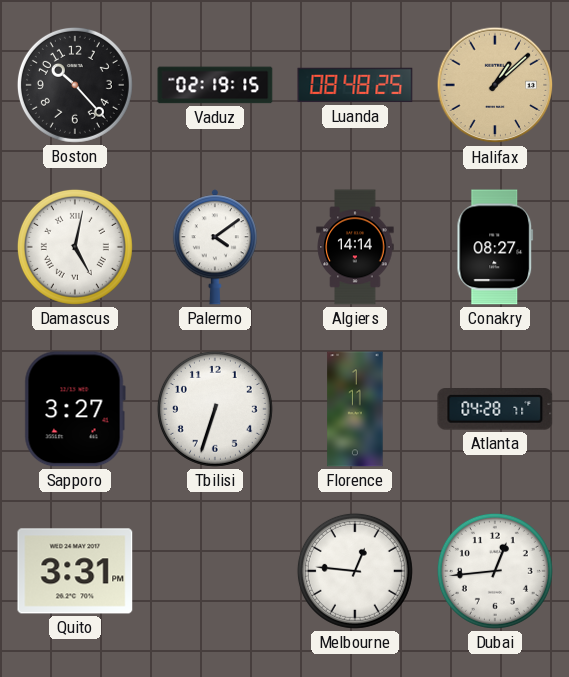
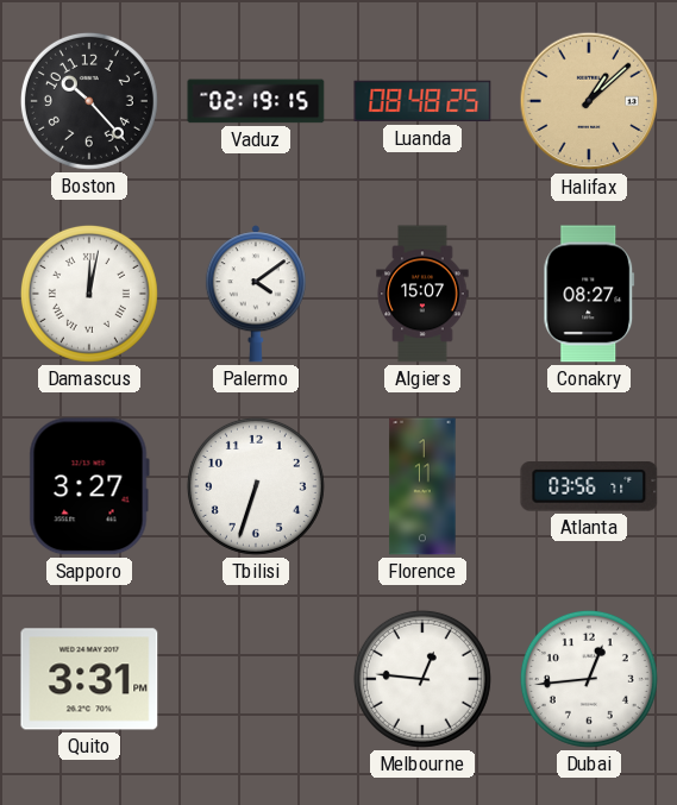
Damascus: 5:02 -> 12:02 (89, 294)
Algiers: 14:14 -> 15:07 (422, 294)
Atlanta: 04:28 -> 03:56 (589, 488)
